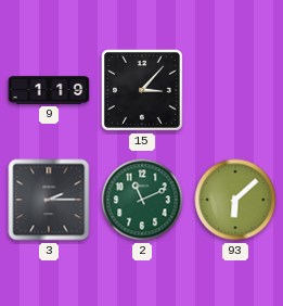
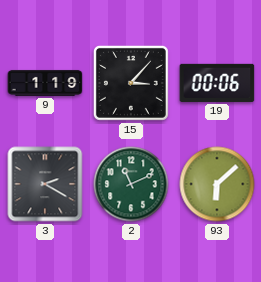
19: none -> 00:06 (217, 83)
3: 2:15 -> 2:20 (45, 184)
